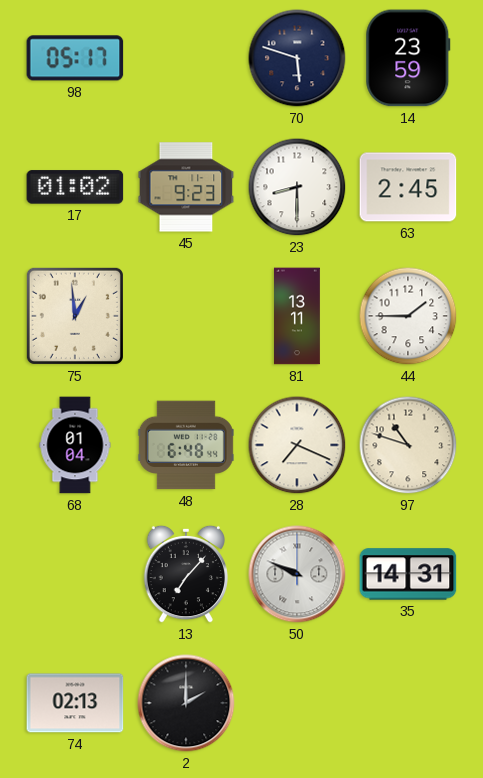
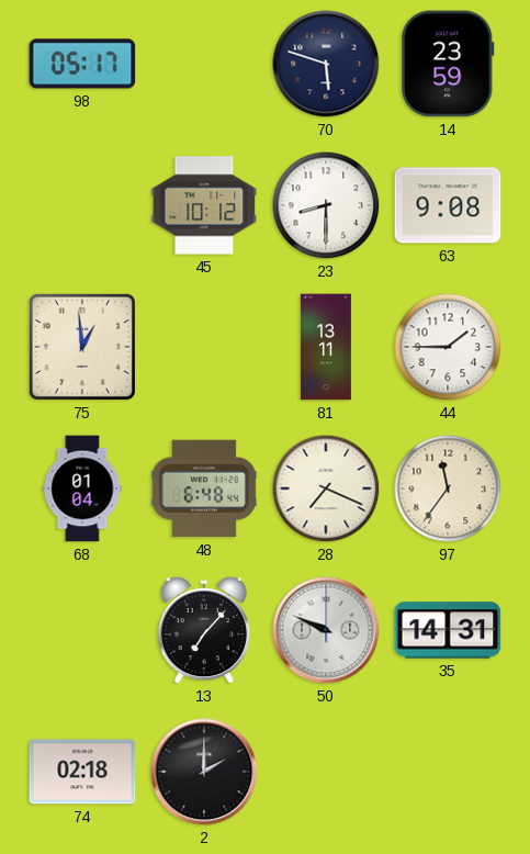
17: 01:02 -> none (75, 187)
45: 9:23 -> 10:12 (204, 205)
63: 2:45 -> 9:08 (448, 205)
97: 10:48 -> 11:36 (448, 488)
74: 02:13 -> 02:18 (82, 772)
